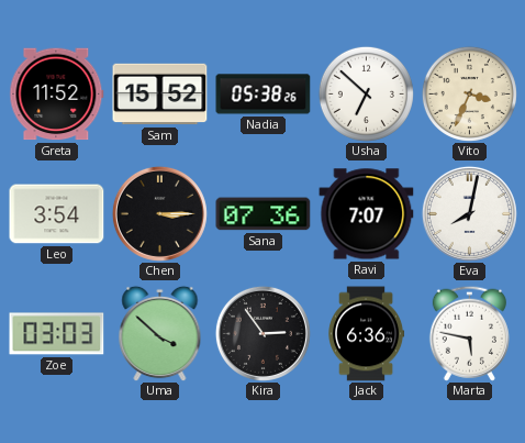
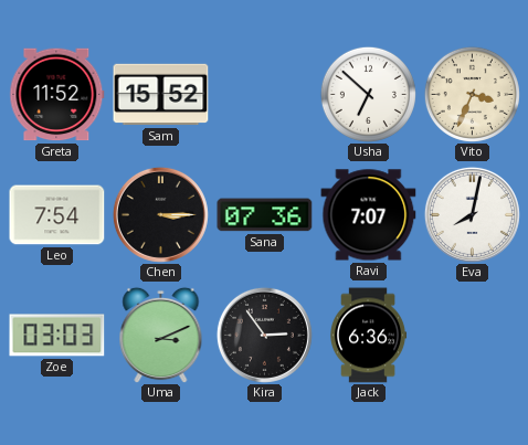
Nadia: 05:38 -> none (264, 95)
Leo: 3:54 -> 7:54 (57, 215)
Uma: 3:52 -> 3:11 (161, 335)
Marta: 5:47 -> none (469, 333)
